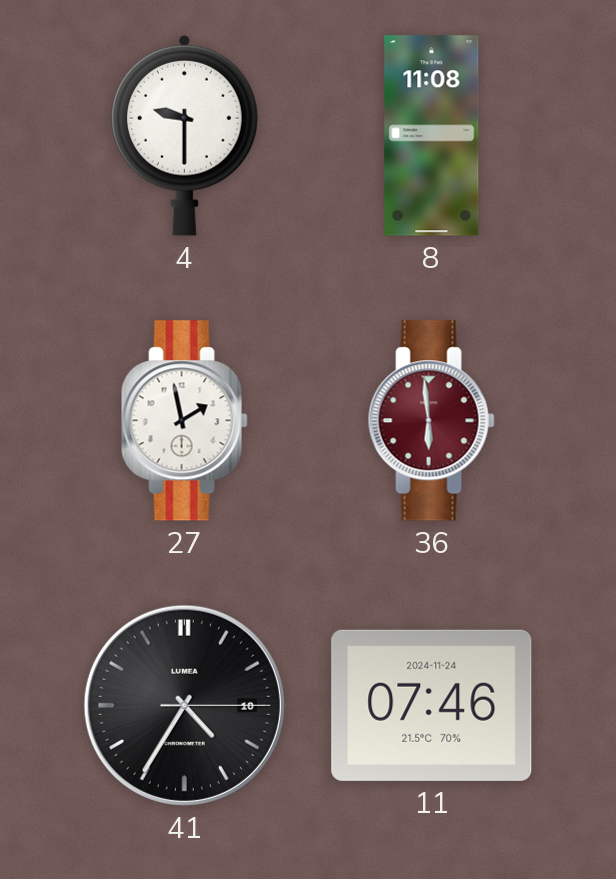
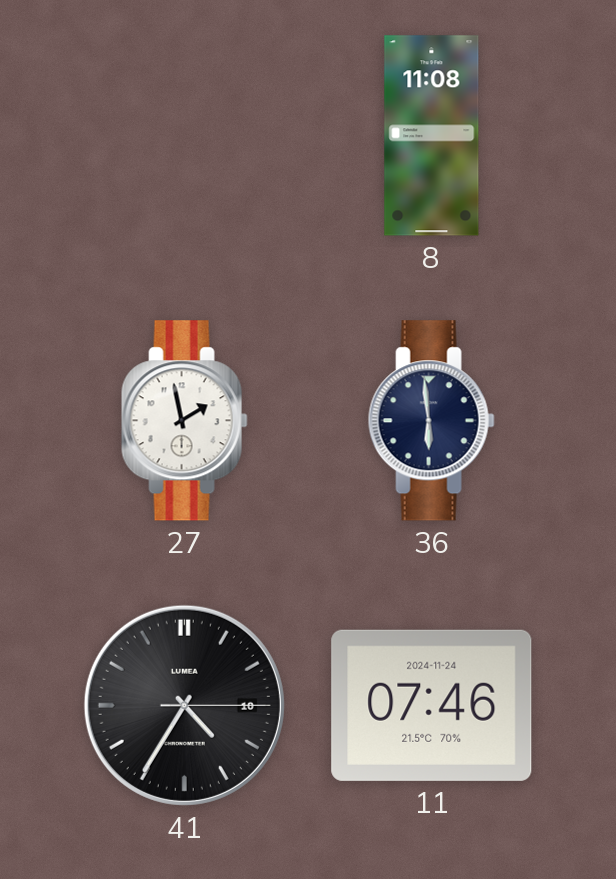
4: 9:30 -> none (184, 135)
36 dial: burgundy -> navy (431, 421)
